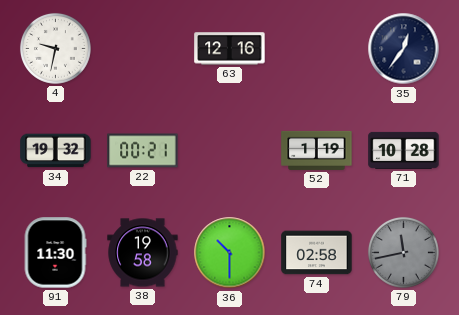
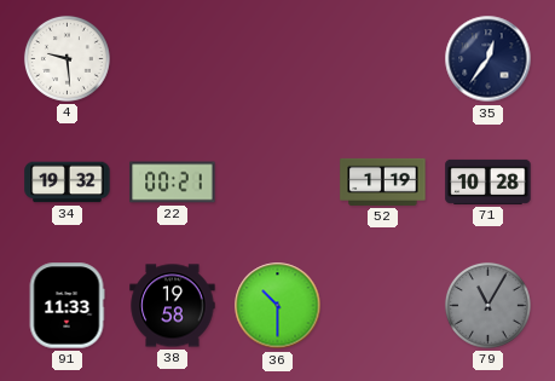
4: 9:32 -> 9:29 (67, 58)
63: 12:16 -> none (230, 49)
91: 11:30 -> 11:33 (67, 306)
74: 02:58 -> none (317, 253)
79: 11:43 -> 11:05 (487, 305)
